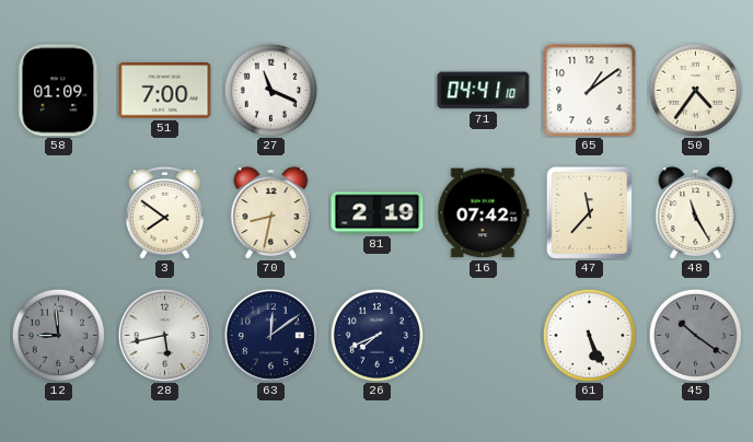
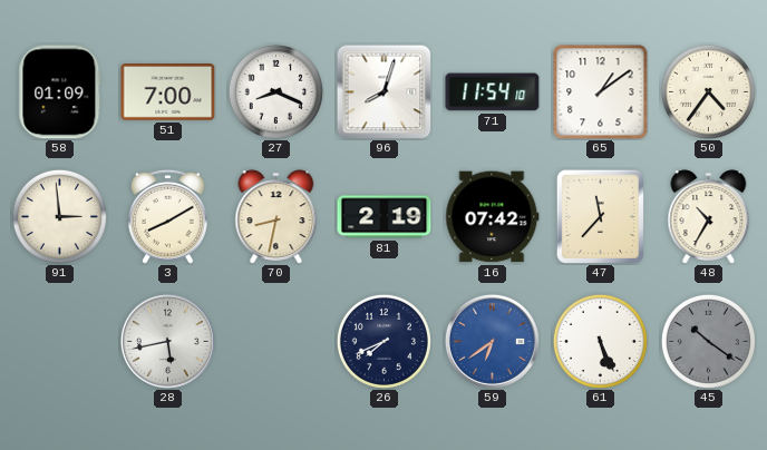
27: 11:19 -> 8:19 (275, 91)
96: none -> 8:03 (384, 91)
71: 04:41 -> 11:54 (493, 92)
91: none -> 2:59 (59, 216)
3: 7:51 -> 8:10 (167, 216)
48: 11:25 -> 10:35 (709, 217)
12: 8:59 -> none (58, 335)
63: 12:09 -> none (270, 335)
59: none -> 6:39 (492, 341)
